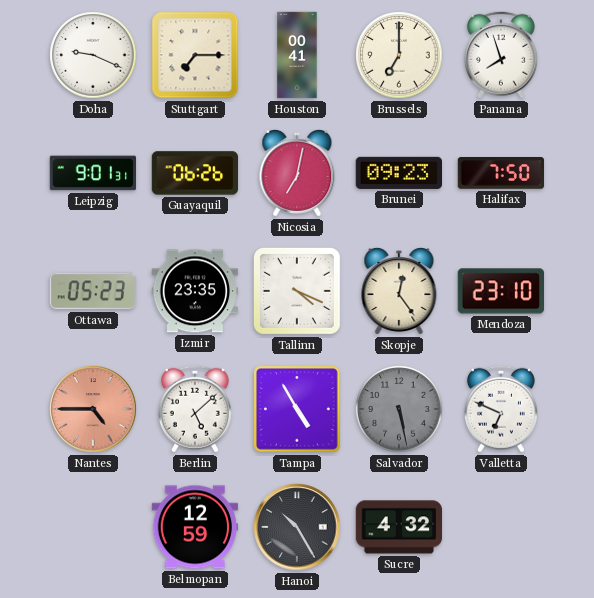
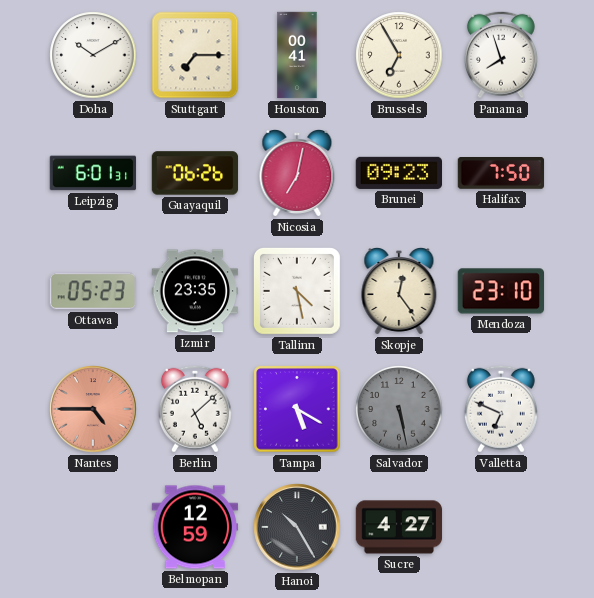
Doha: 9:19 -> 10:10 (93, 55)
Brussels: 7:00 -> 6:55 (399, 55)
Leipzig: 9:01 -> 6:01 (93, 173)
Tallinn: 4:19 -> 4:28 (297, 291)
Tampa: 4:55 -> 5:20 (297, 409)
Sucre: 4:32 -> 4:27 (399, 527)
